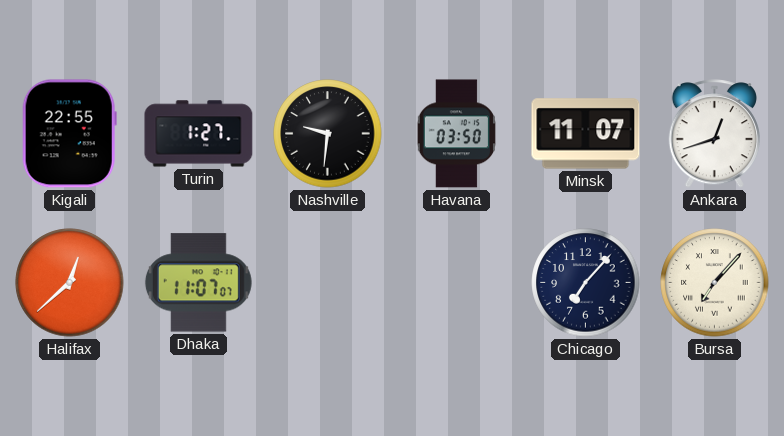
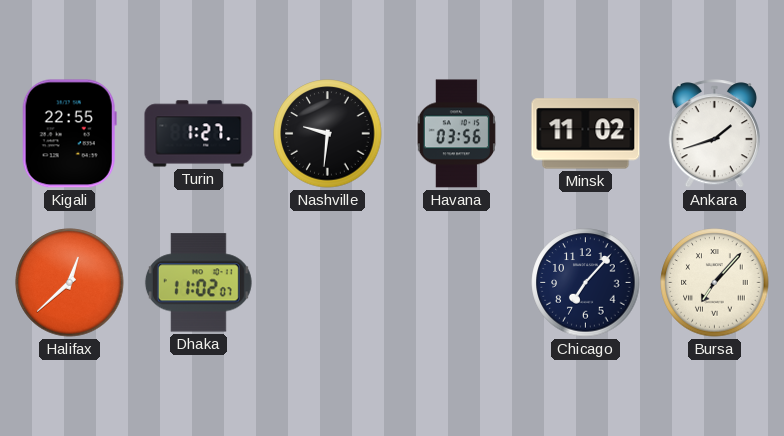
Havana: 03:50 -> 03:56 (456, 134)
Minsk: 11:07 -> 11:02 (586, 134)
Ankara: 12:42 -> 1:42 (714, 134)
Dhaka: 11:07 -> 11:02 (198, 283)
